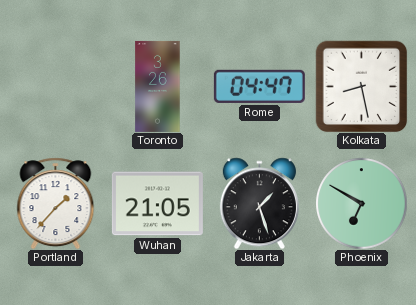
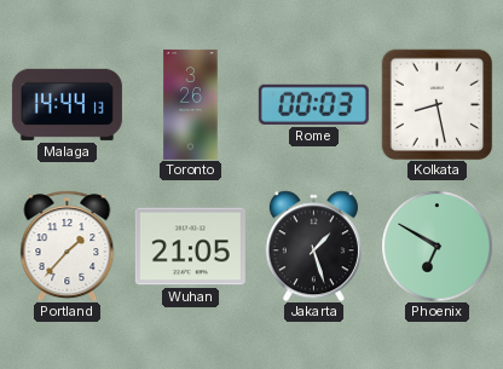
Malaga: none -> 14:44 (67, 104)
Rome: 04:47 -> 00:03 (313, 104)
